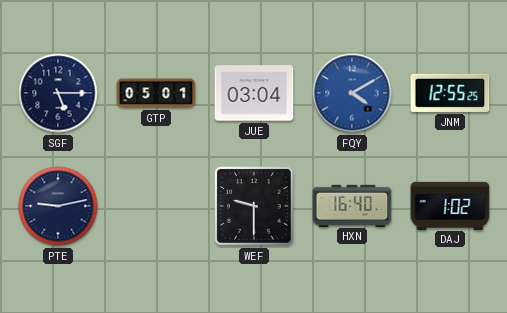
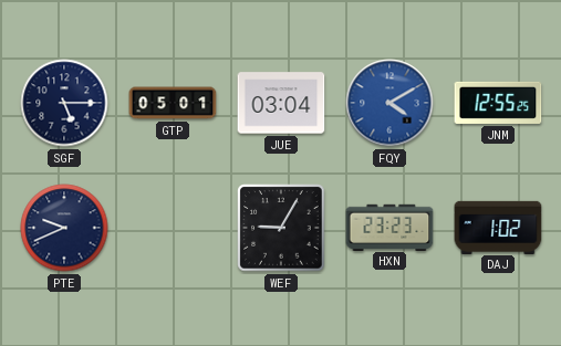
PTE: 9:13 -> 9:41 (64, 228)
WEF: 9:30 -> 9:05 (281, 228)
HXN: 16:40 -> 23:23 (389, 227)
